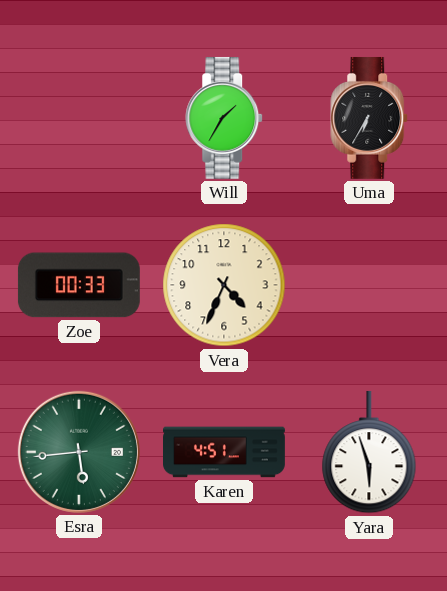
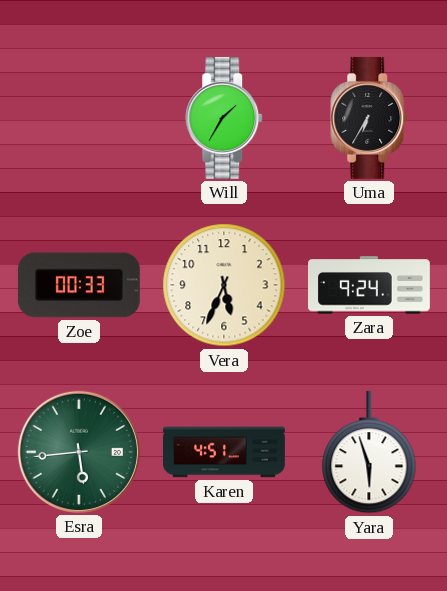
Vera: 4:34 -> 5:34 (224, 285)
Zara: none -> 9:24 (370, 285)
